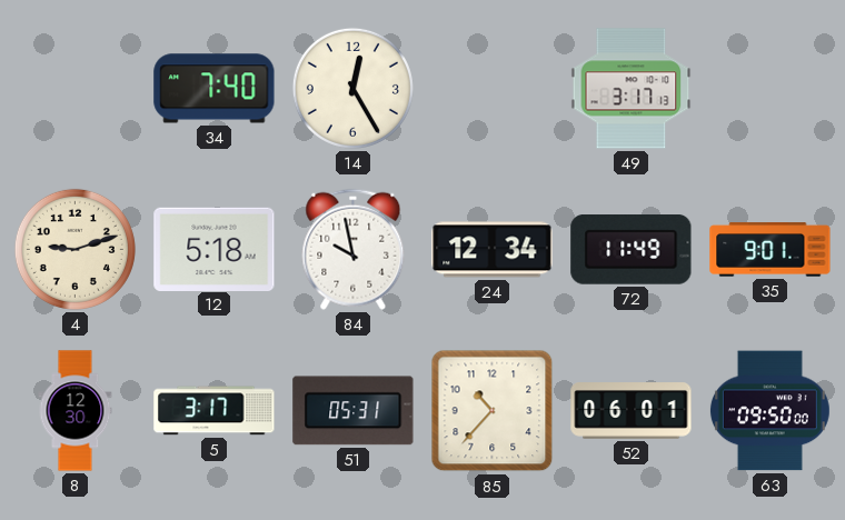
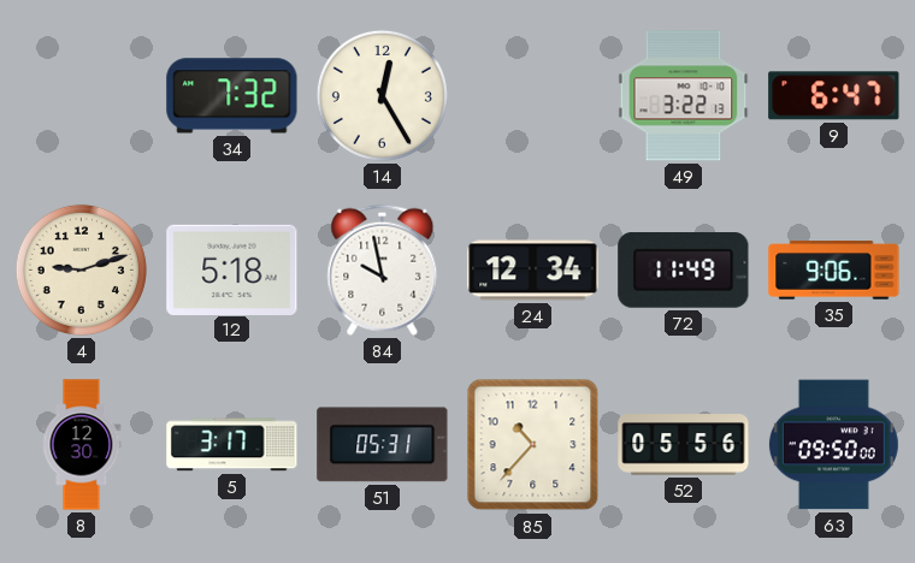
34: 7:40 -> 7:32 (232, 96)
49: 3:17 -> 3:22 (684, 96)
9: none -> 6:47 (834, 96)
35: 9:01 -> 9:06 (834, 271)
52: 06:01 -> 05:56 (684, 445)
